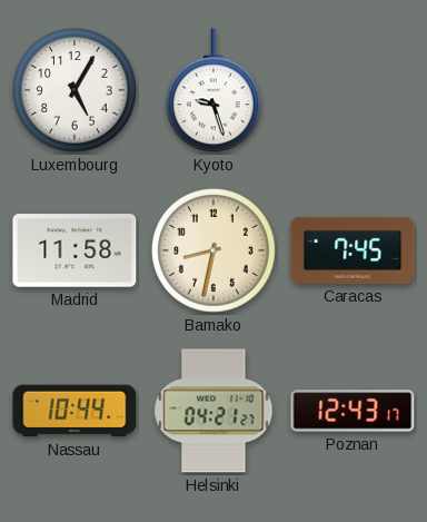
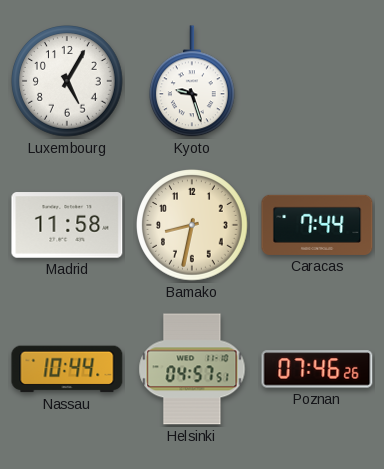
Caracas: 7:45 -> 7:44 (317, 225)
Helsinki: 04:21 -> 04:57 (192, 369)
Poznan: 12:43 -> 07:46 (317, 369)
